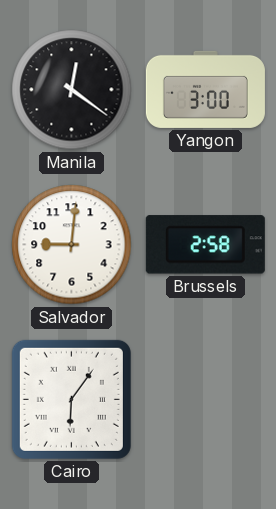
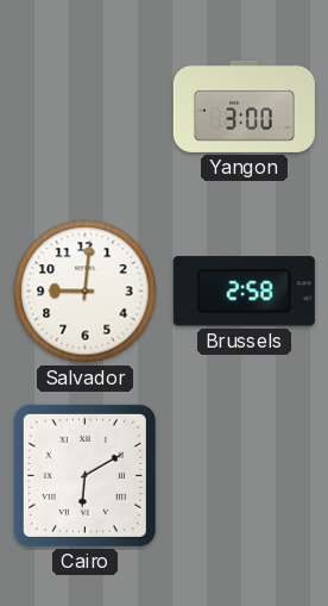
Manila: 12:21 -> none (72, 90)
Cairo: 6:06 -> 6:10 (84, 475)
